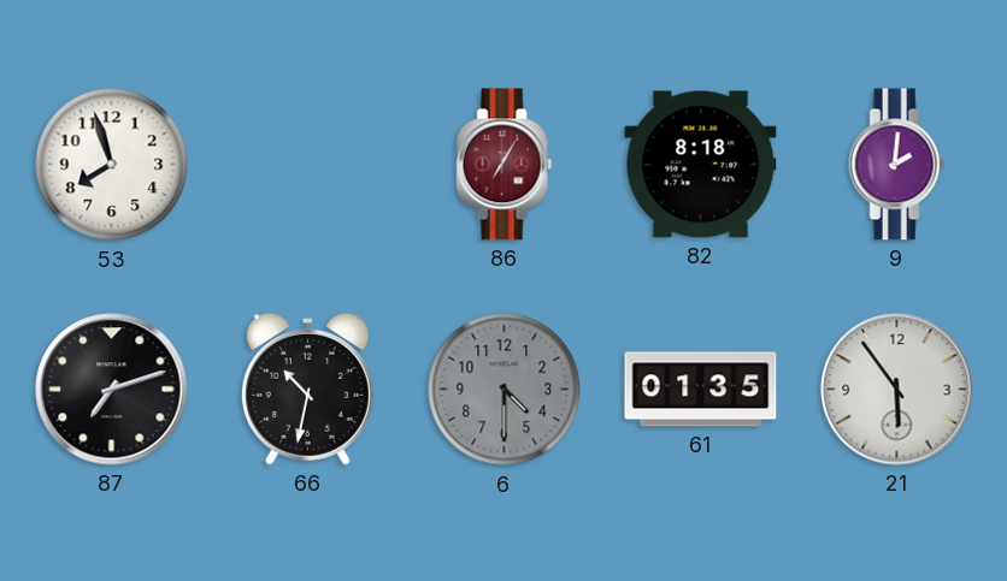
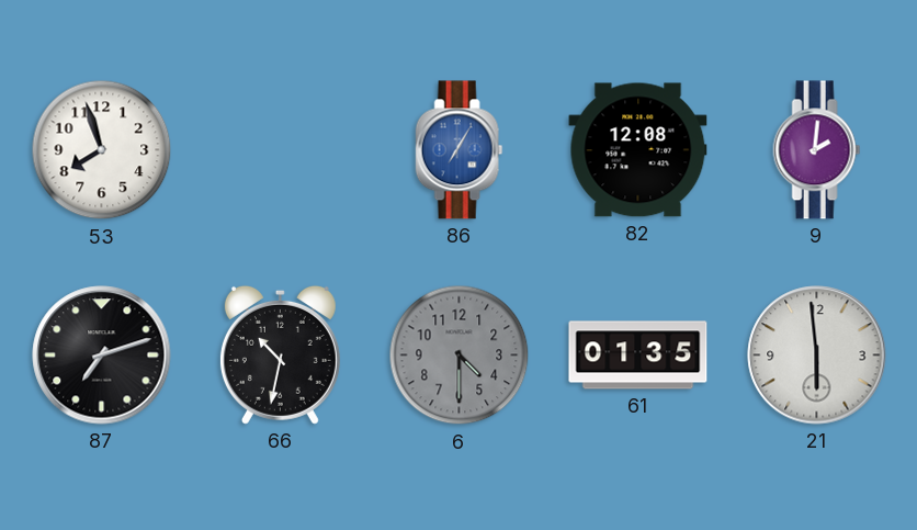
86 dial: burgundy -> blue (460, 150)
82: 8:18 -> 12:08 (638, 150)
21: 5:54 -> 5:59 (817, 356)
